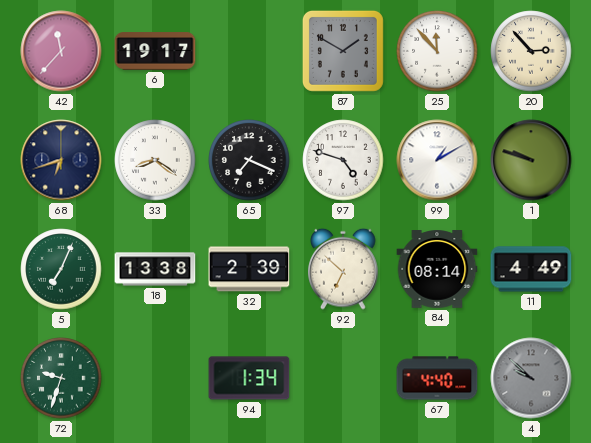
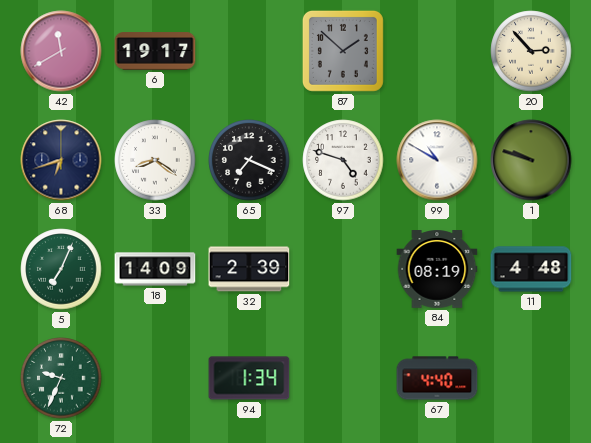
42: 11:37 -> 11:40 (61, 51)
87: 1:50 -> 1:52 (343, 51)
25: 11:53 -> none (437, 51)
99: 1:10 -> 10:50 (437, 160)
18: 13:38 -> 14:09 (155, 269)
92: 6:52 -> none (343, 269)
84: 08:14 -> 08:19 (437, 269)
11: 4:49 -> 4:48 (531, 269)
72: 9:33 -> 9:34 (61, 378)
4: 9:52 -> none (531, 378)
